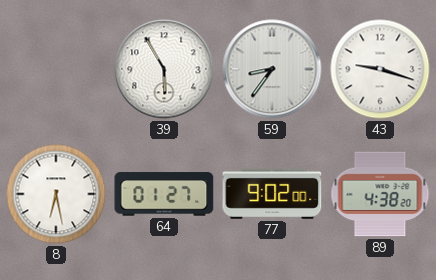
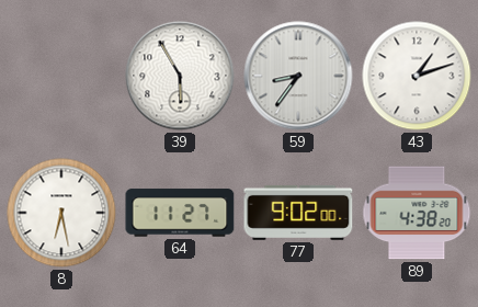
43: 9:18 -> 1:12 (417, 76)
64: 01:27 -> 11:27 (180, 213)
